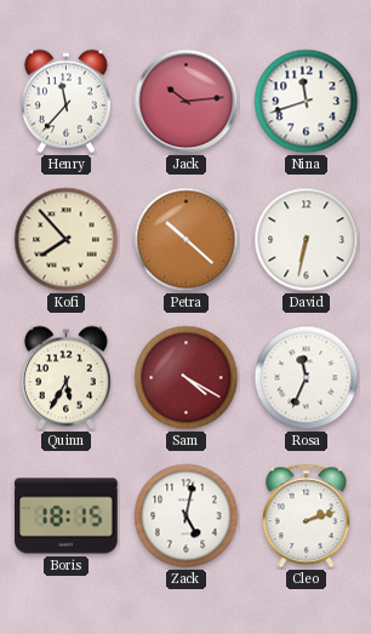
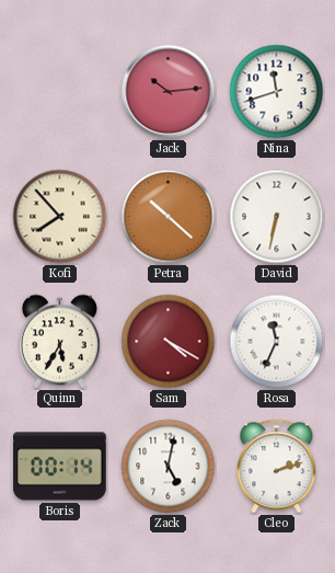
Henry: 11:37 -> none (65, 102)
Boris: 18:15 -> 00:14 (60, 467)
